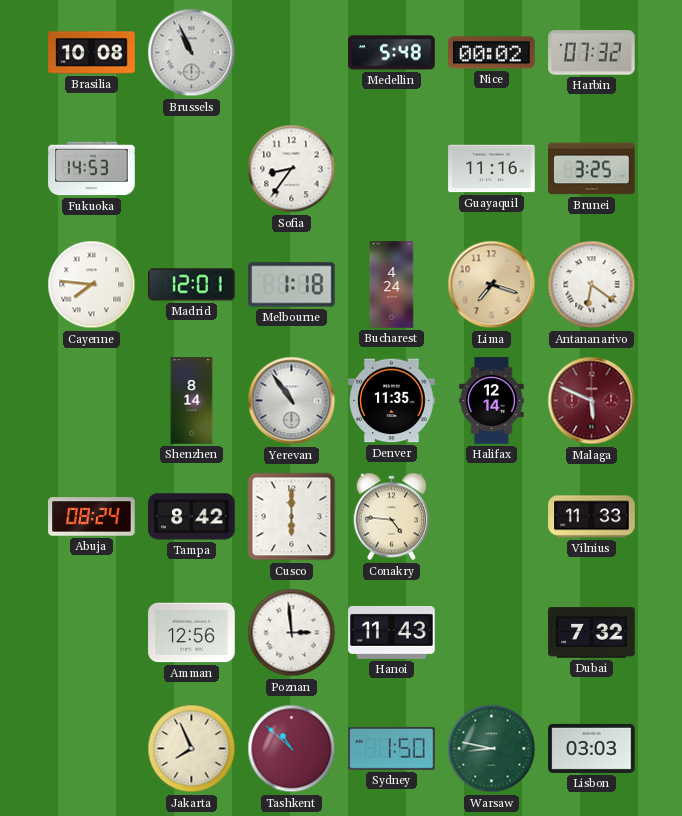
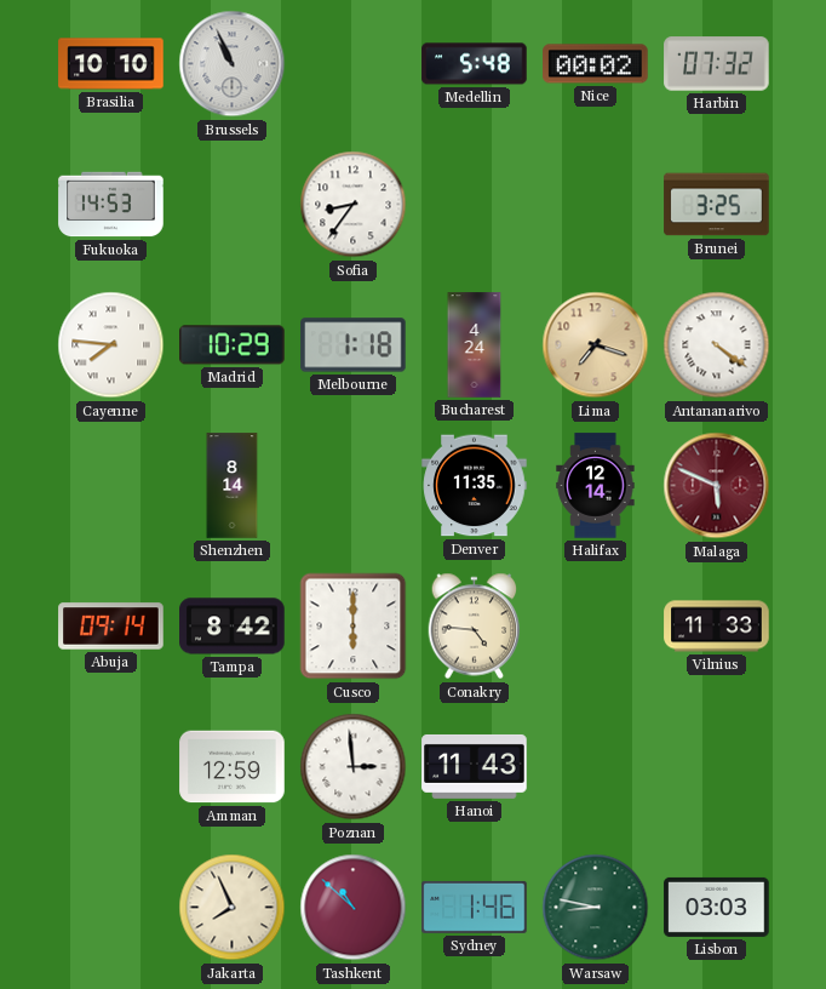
Brasilia: 10:08 -> 10:10 (111, 64)
Guayaquil: 11:16 -> none (492, 169)
Madrid: 12:01 -> 10:29 (233, 345)
Antananarivo: 6:21 -> 4:21 (717, 345)
Yerevan: 10:54 -> none (292, 401)
Abuja: 08:24 -> 09:14 (111, 627)
Amman: 12:56 -> 12:59 (233, 767)
Dubai: 7:32 -> none (592, 633)
Sydney: 1:50 -> 1:46 (475, 907)
